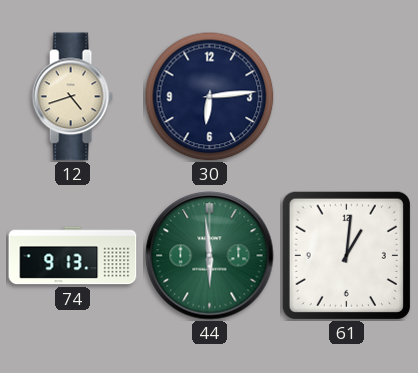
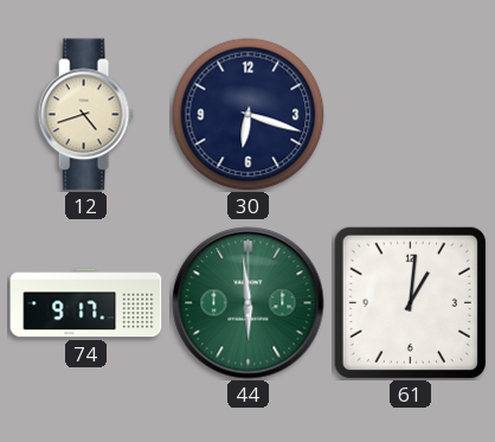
30: 6:14 -> 6:18 (247, 114)
74: 9:13 -> 9:17 (86, 303)
